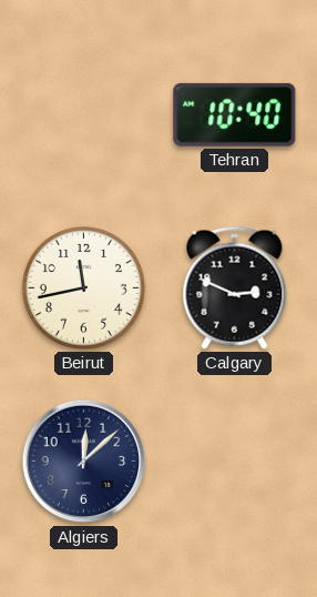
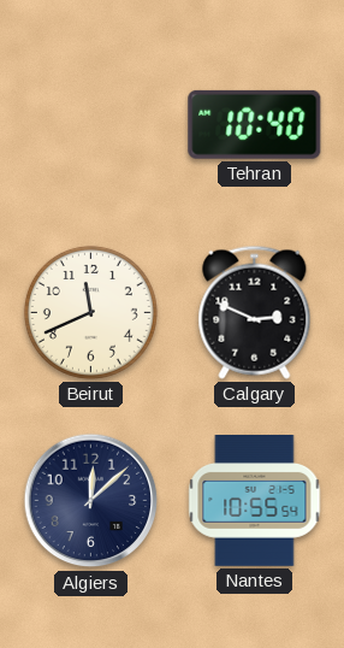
Beirut: 11:43 -> 11:41 (90, 312)
Nantes: none -> 10:55 (255, 501)
